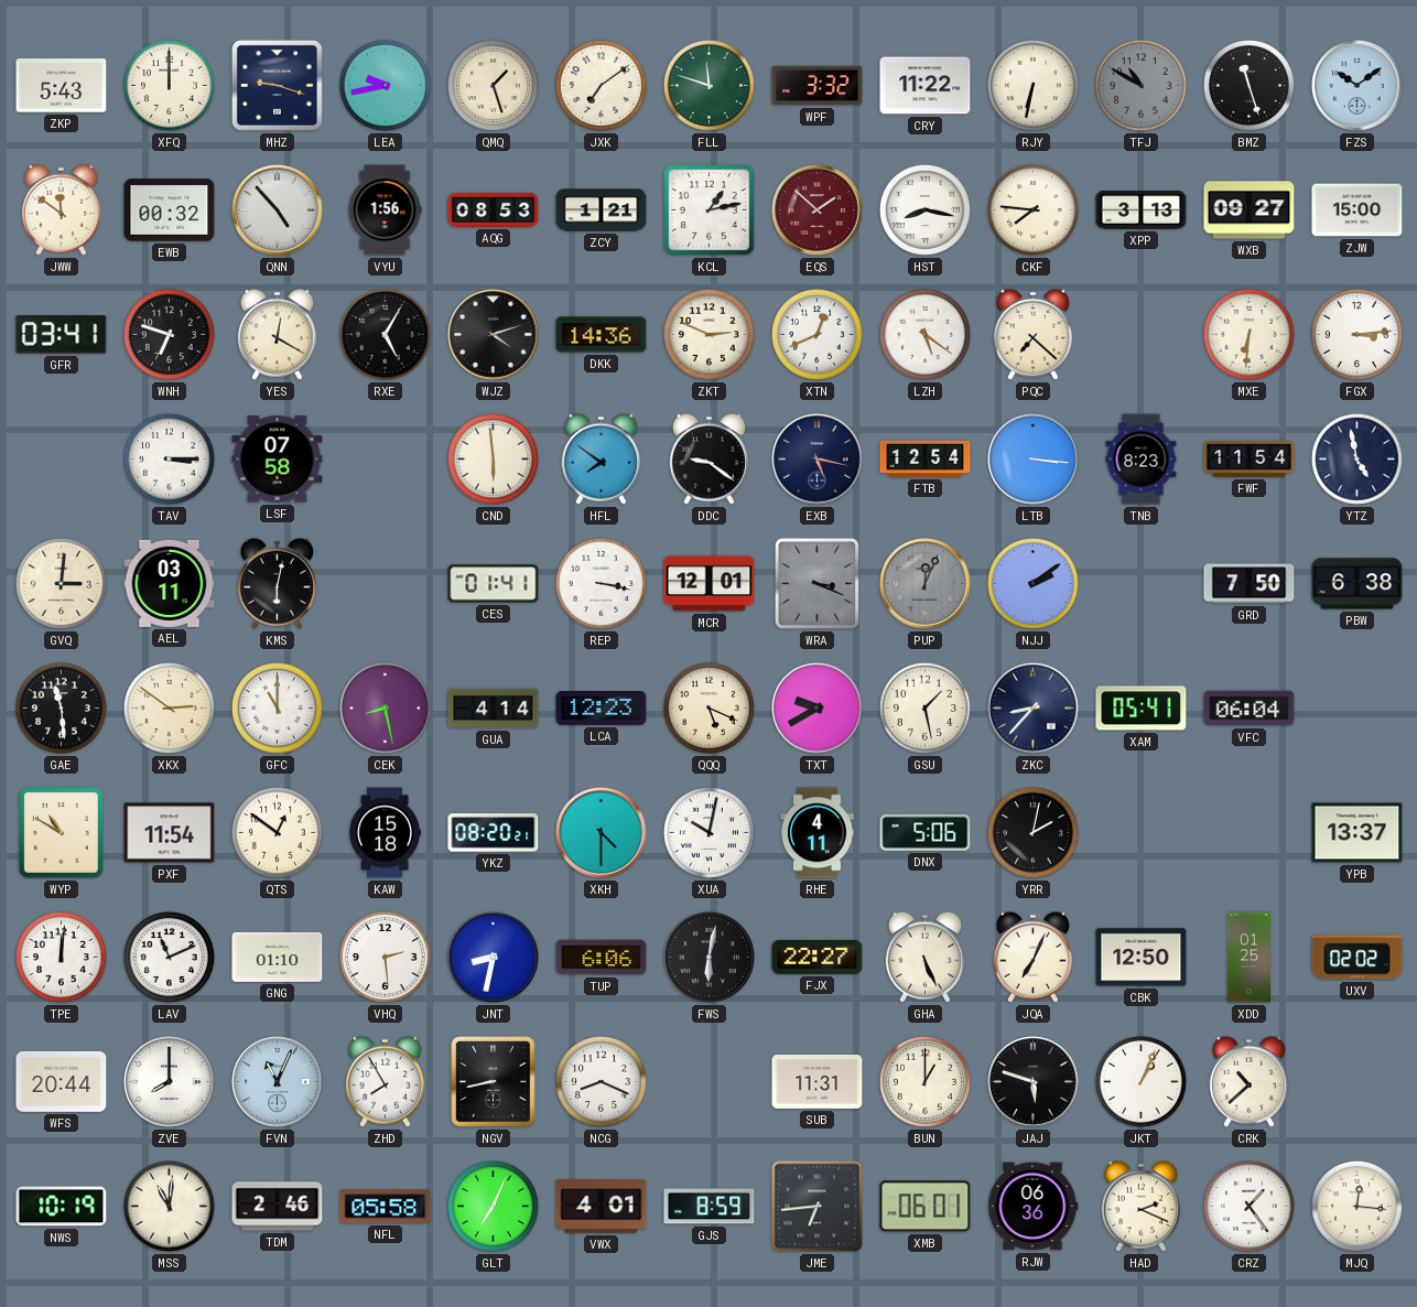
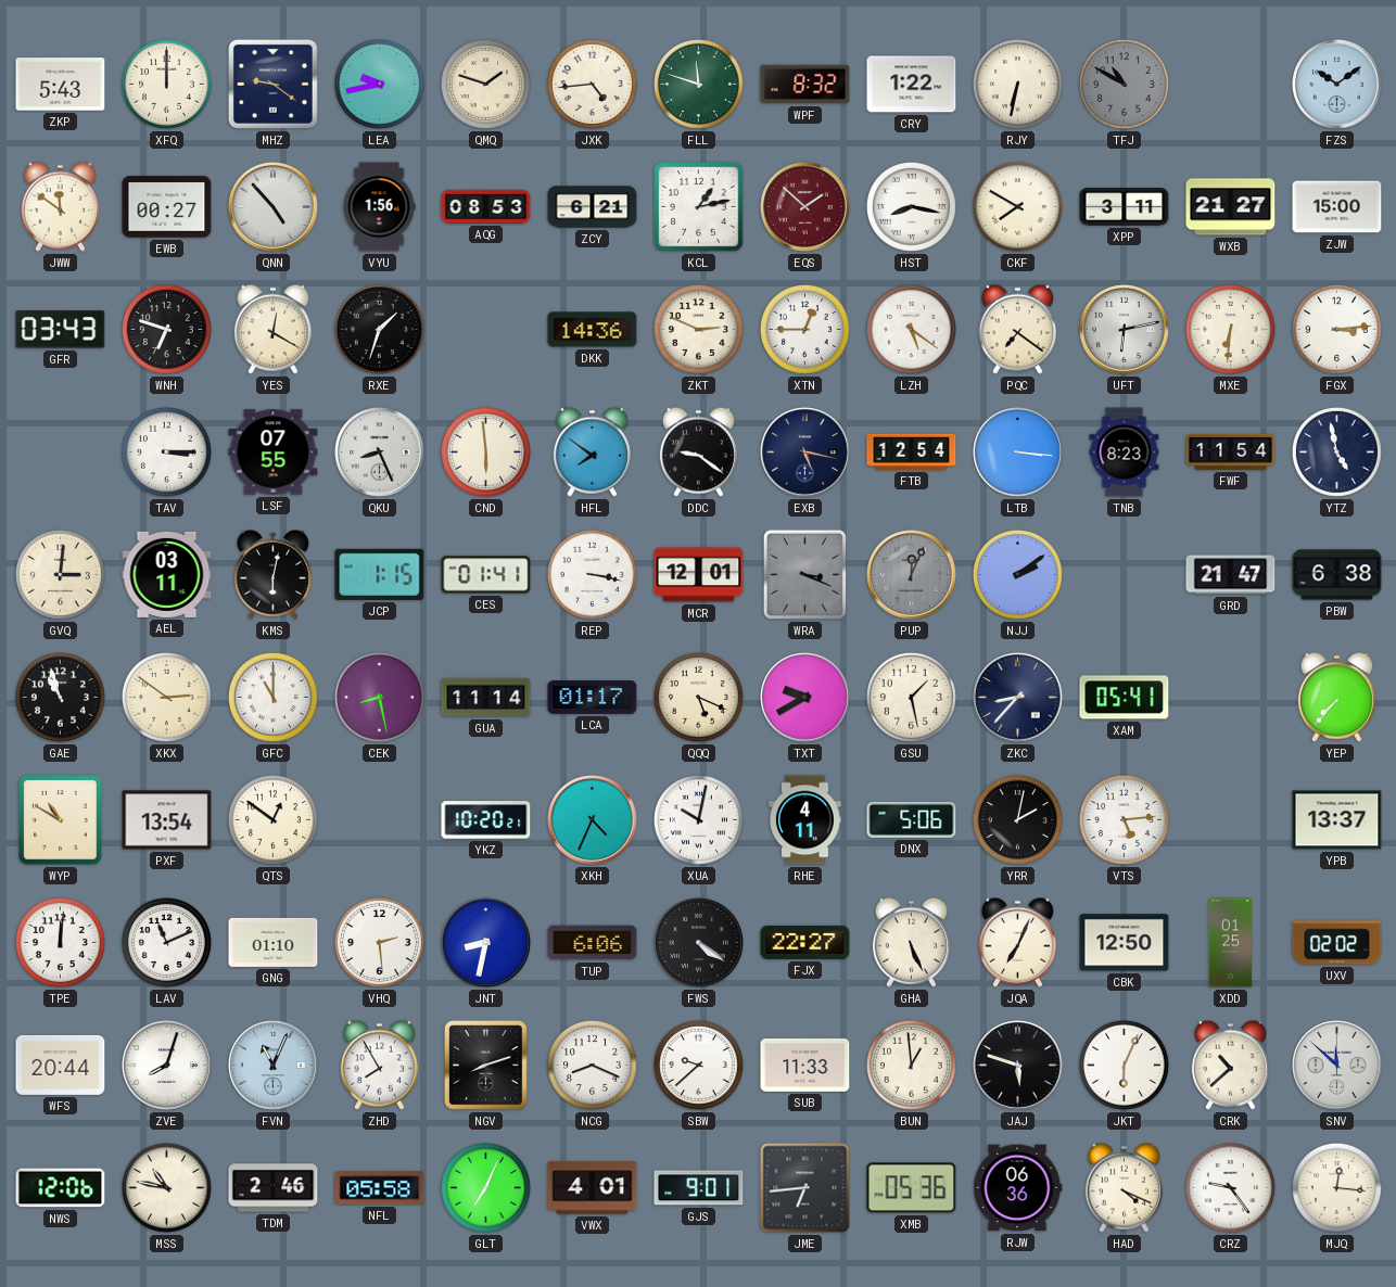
MHZ: 9:18 -> 9:21 (272, 84)
QMQ: 1:27 -> 1:48 (485, 84)
JXK: 7:09 -> 4:44 (592, 84)
WPF: 3:32 -> 8:32 (805, 85)
CRY: 11:22 -> 1:22 (912, 85)
BMZ: 11:27 -> none (1248, 85)
EWB: 00:32 -> 00:27 (167, 207)
ZCY: 1:21 -> 6:21 (593, 207)
CKF: 7:46 -> 7:50 (1017, 206)
XPP: 3:13 -> 3:11 (1125, 207)
WXB: 09:27 -> 21:27 (1231, 207)
GFR: 03:41 -> 03:43 (61, 330)
RXE: 5:05 -> 1:33 (379, 329)
WJZ: 4:12 -> none (494, 335)
XTN: 12:41 -> 12:45 (804, 329)
PQC: 7:22 -> 7:21 (1017, 329)
UFT: none -> 6:13 (1125, 330)
LSF: 07:58 -> 07:55 (274, 453)
QKU: none -> 8:26 (380, 453)
JCP: none -> 1:15 (380, 574)
GRD: 7:50 -> 21:47 (1231, 575)
GAE: 11:29 -> 10:57 (60, 697)
GUA: 4:14 -> 11:14 (486, 698)
LCA: 12:23 -> 01:17 (593, 698)
VFC: 06:04 -> none (1250, 709)
YEP: none -> 7:37 (1336, 697)
PXF: 11:54 -> 13:54 (167, 820)
KAW: 15:18 -> none (385, 833)
YKZ: 08:20 -> 10:20 (486, 820)
XKH: 4:30 -> 4:34 (593, 820)
VTS: none -> 5:14 (1124, 819)
FWS: 6:02 -> 4:21 (699, 943)
ZVE: 8:00 -> 8:03 (167, 1066)
NGV: 8:43 -> 8:12 (486, 1066)
SBW: none -> 9:38 (698, 1065)
SUB: 11:31 -> 11:33 (805, 1065)
BUN: 1:00 -> 12:59 (911, 1065)
JKT: 1:04 -> 6:04 (1124, 1065)
SNV: none -> 11:52 (1337, 1066)
NWS: 10:19 -> 12:06 (61, 1188)
MSS: 11:01 -> 10:47 (166, 1187)
GJS: 8:59 -> 9:01 (699, 1188)
XMB: 06:01 -> 05:36 (912, 1188)
HAD: 2:19 -> 4:19 (1124, 1187)
CRZ: 1:24 -> 9:24 (1230, 1187)
